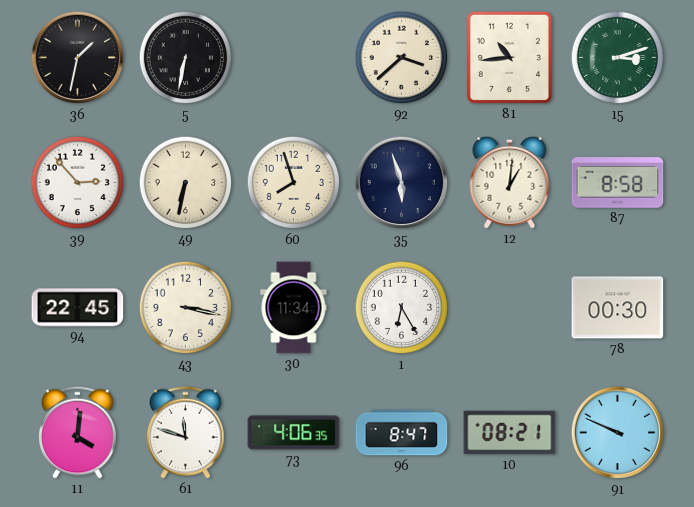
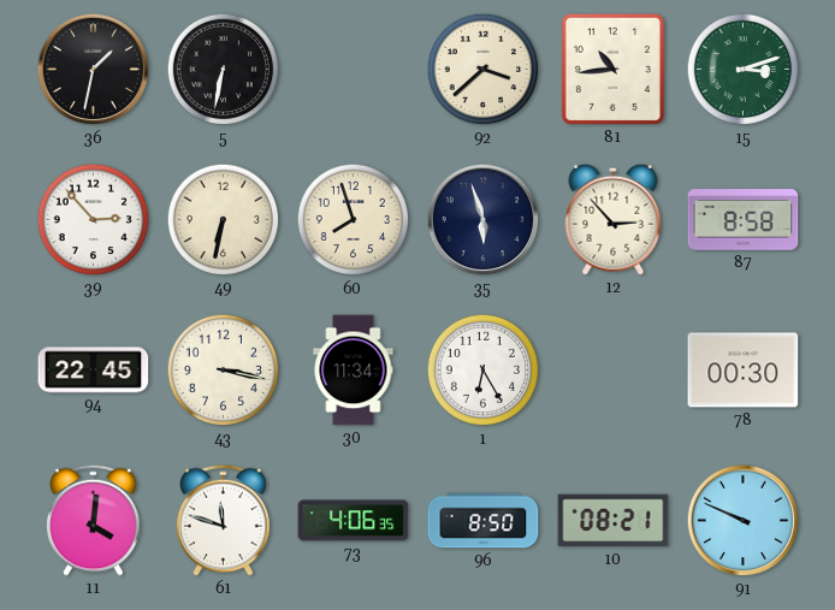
12: 1:01 -> 2:53 (614, 219)
96: 8:47 -> 8:50 (484, 521)
